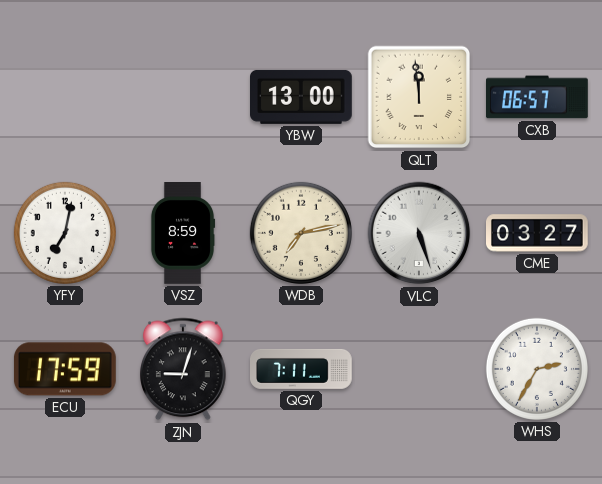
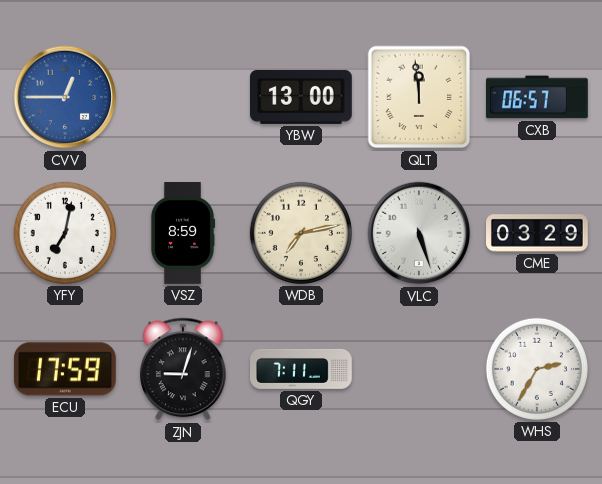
CVV: none -> 12:45 (65, 97)
CME: 03:27 -> 03:29 (538, 233)
